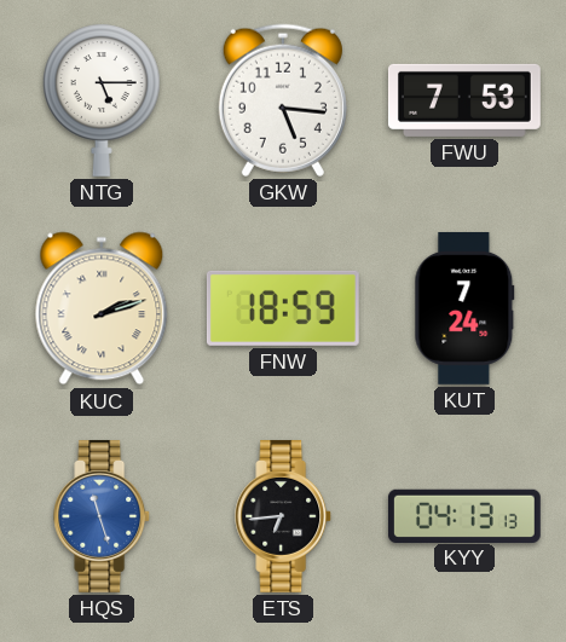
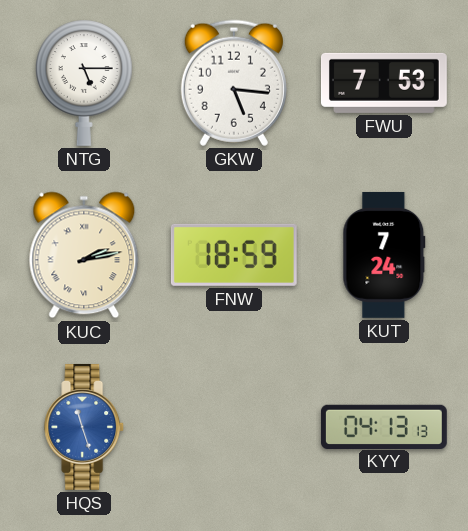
KUC: 2:12 -> 2:13 (84, 255)
ETS: 6:44 -> none (284, 516)
